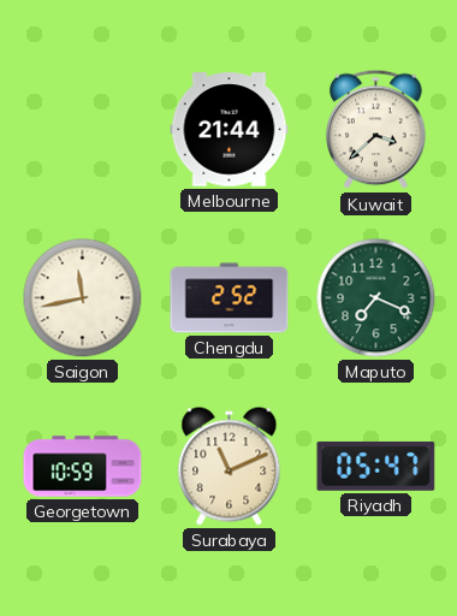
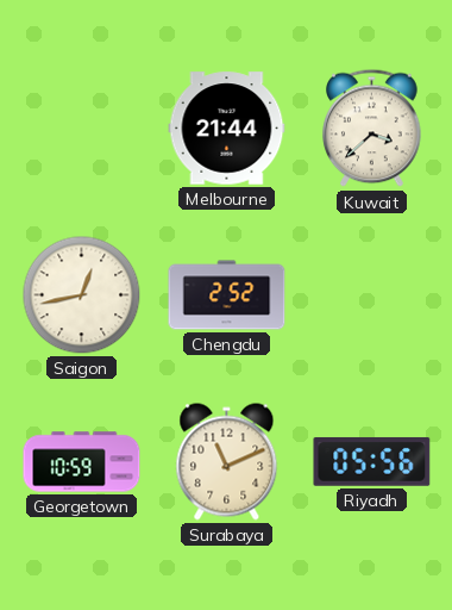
Saigon: 11:43 -> 12:43 (82, 295)
Maputo: 7:19 -> none (376, 298)
Riyadh: 05:47 -> 05:56 (372, 462)
